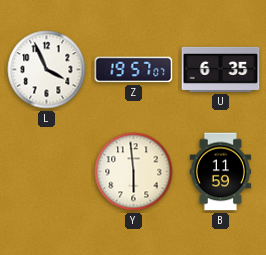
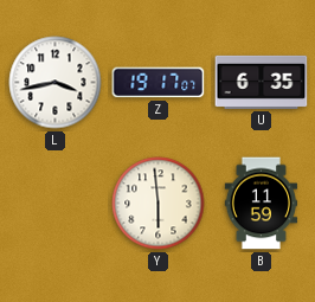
L: 3:56 -> 3:43 (56, 83)
Z: 19:57 -> 19:17 (159, 83)
